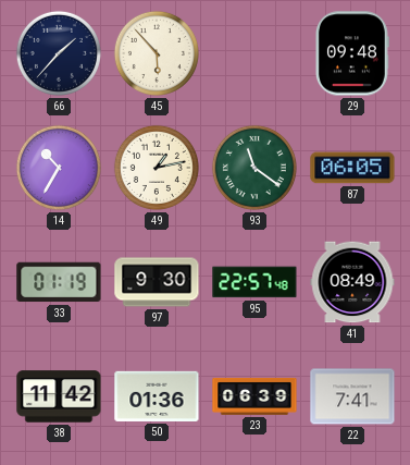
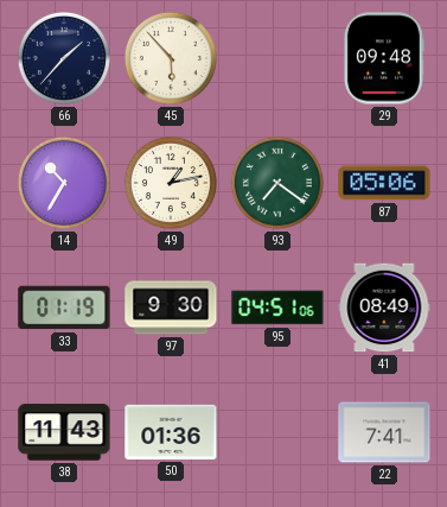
93: 11:21 -> 7:21 (277, 183)
87: 06:05 -> 05:06 (384, 183)
95: 22:57 -> 04:51 (277, 308)
38: 11:42 -> 11:43 (64, 432)
23: 06:39 -> none (254, 396)
